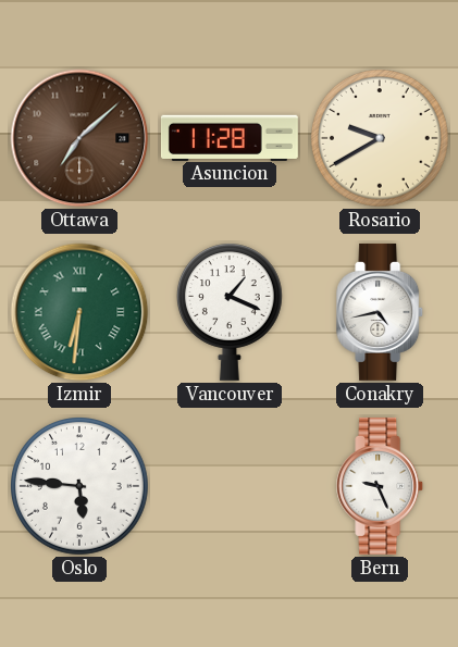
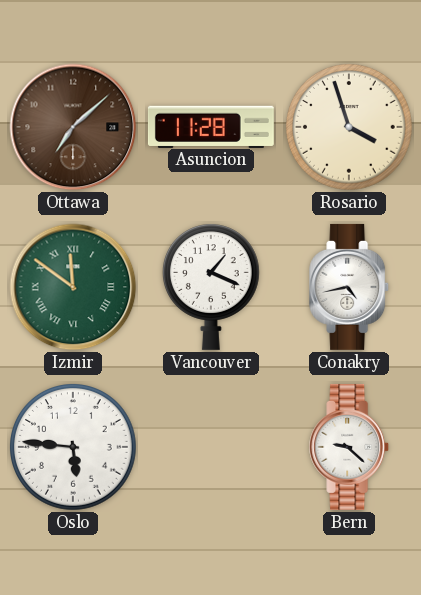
Rosario: 9:40 -> 3:57 (350, 128)
Izmir: 6:31 -> 11:51 (73, 287)
Bern: 9:26 -> 9:22 (350, 447)
